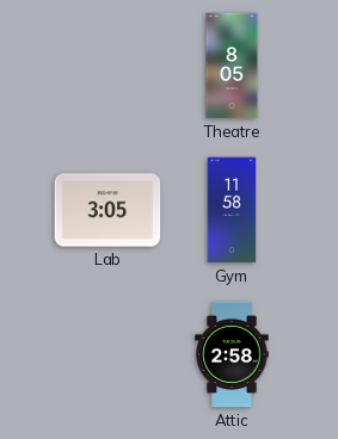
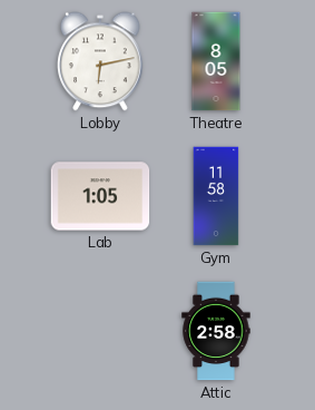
Lobby: none -> 6:13 (101, 61)
Lab: 3:05 -> 1:05 (100, 196)
